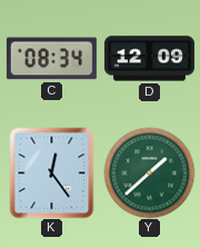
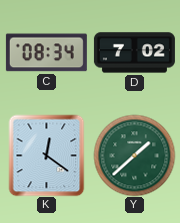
D: 12:09 -> 7:02 (134, 53)
K: 12:24 -> 12:21 (47, 155)
